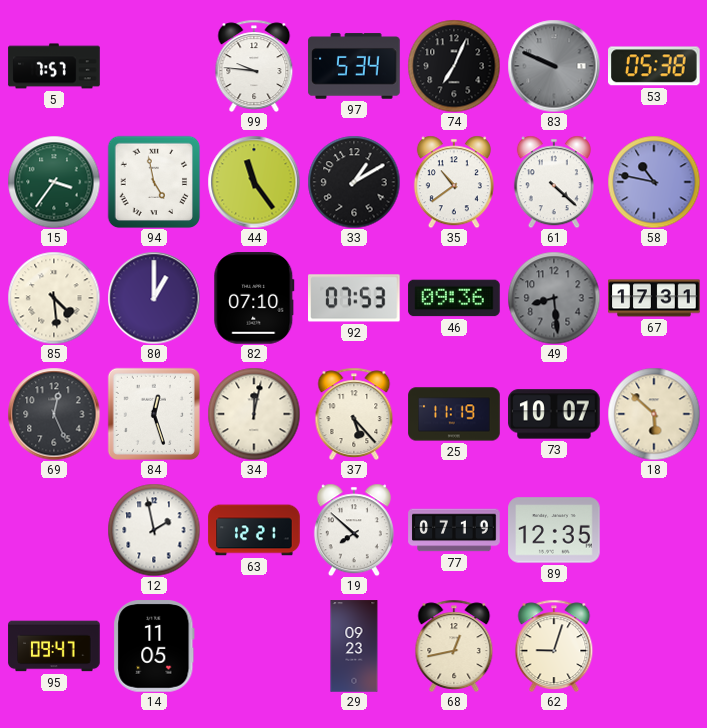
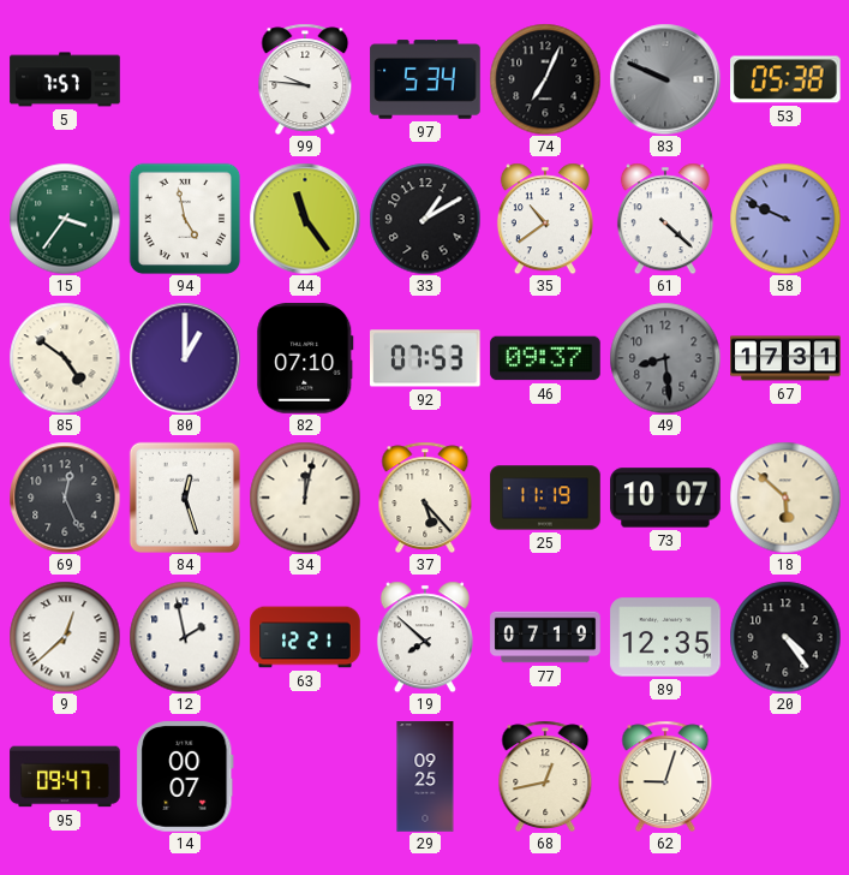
58: 10:47 -> 9:49 (785, 219)
85: 4:29 -> 4:51 (65, 358)
46: 09:36 -> 09:37 (545, 358)
9: none -> 12:38 (65, 637)
20: none -> 4:24 (785, 637)
14: 11:05 -> 00:07 (185, 776)
29: 09:23 -> 09:25 (425, 776)
